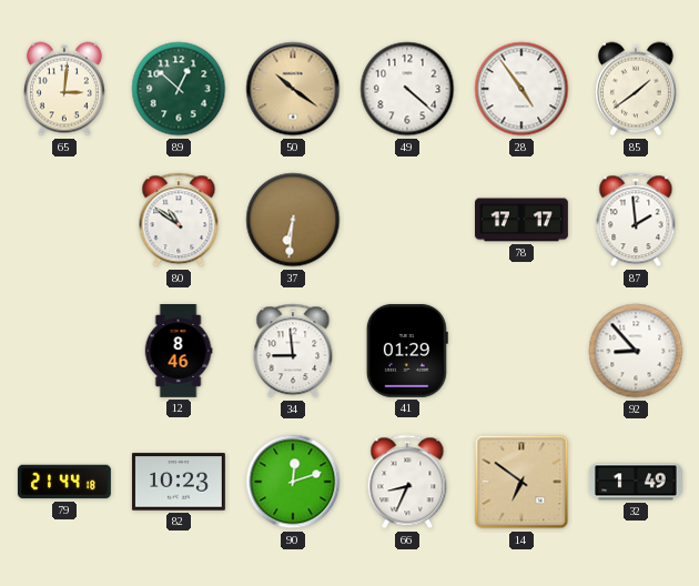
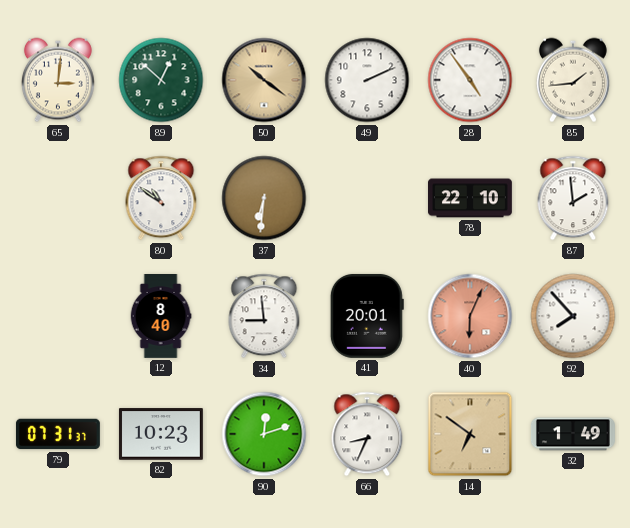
49: 4:22 -> 2:11 (367, 80)
85: 1:39 -> 1:44 (573, 80)
78: 17:17 -> 22:10 (471, 198)
12: 8:46 -> 8:40 (161, 317)
41: 01:29 -> 20:01 (367, 316)
40: none -> 6:04 (470, 316)
92: 8:53 -> 7:53 (573, 316)
79: 21:44 -> 07:31 (58, 434)
